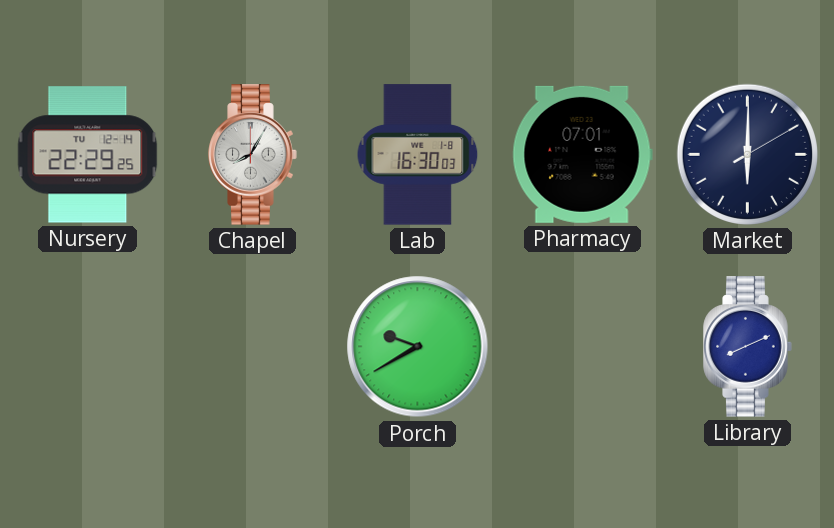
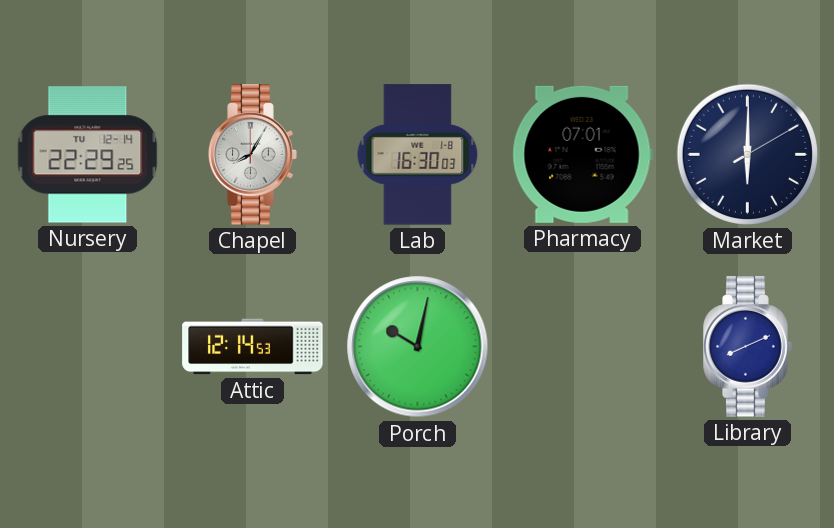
Attic: none -> 12:14 (253, 347)
Porch: 9:40 -> 10:02 (418, 347)
